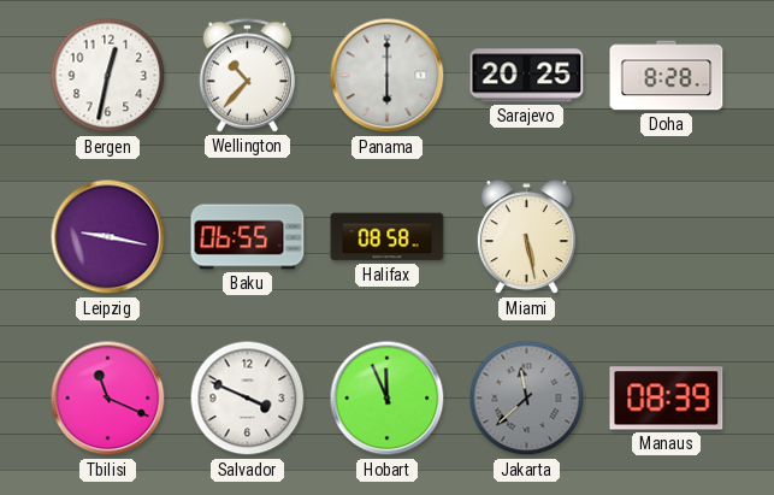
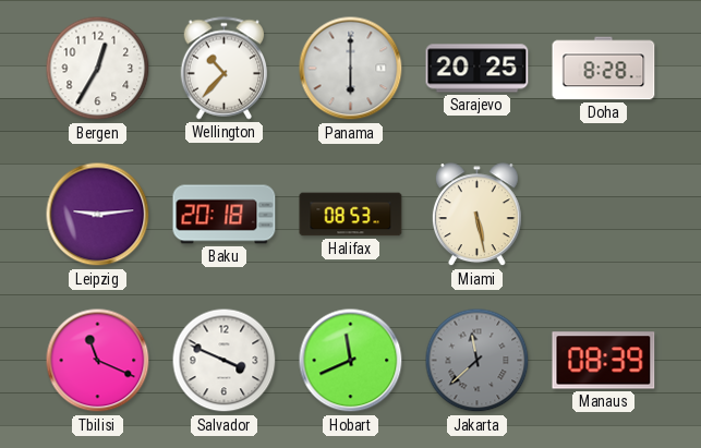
Bergen: 12:32 -> 12:35 (98, 69)
Leipzig: 9:17 -> 9:14 (98, 215)
Baku: 06:55 -> 20:18 (225, 215)
Halifax: 08:58 -> 08:53 (351, 215)
Hobart: 11:56 -> 11:41 (351, 361)
